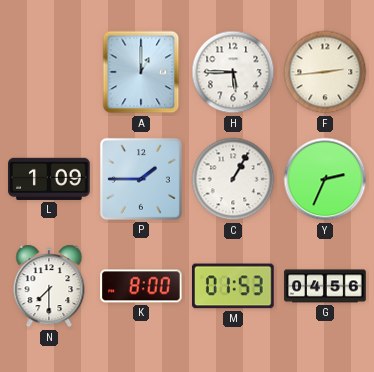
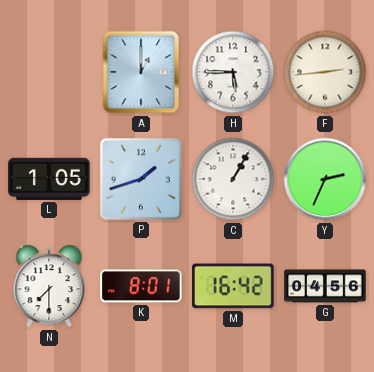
L: 1:09 -> 1:05 (49, 179)
P: 1:45 -> 1:42 (141, 179)
K: 8:00 -> 8:01 (141, 286)
M: 01:53 -> 16:42 (234, 286)
